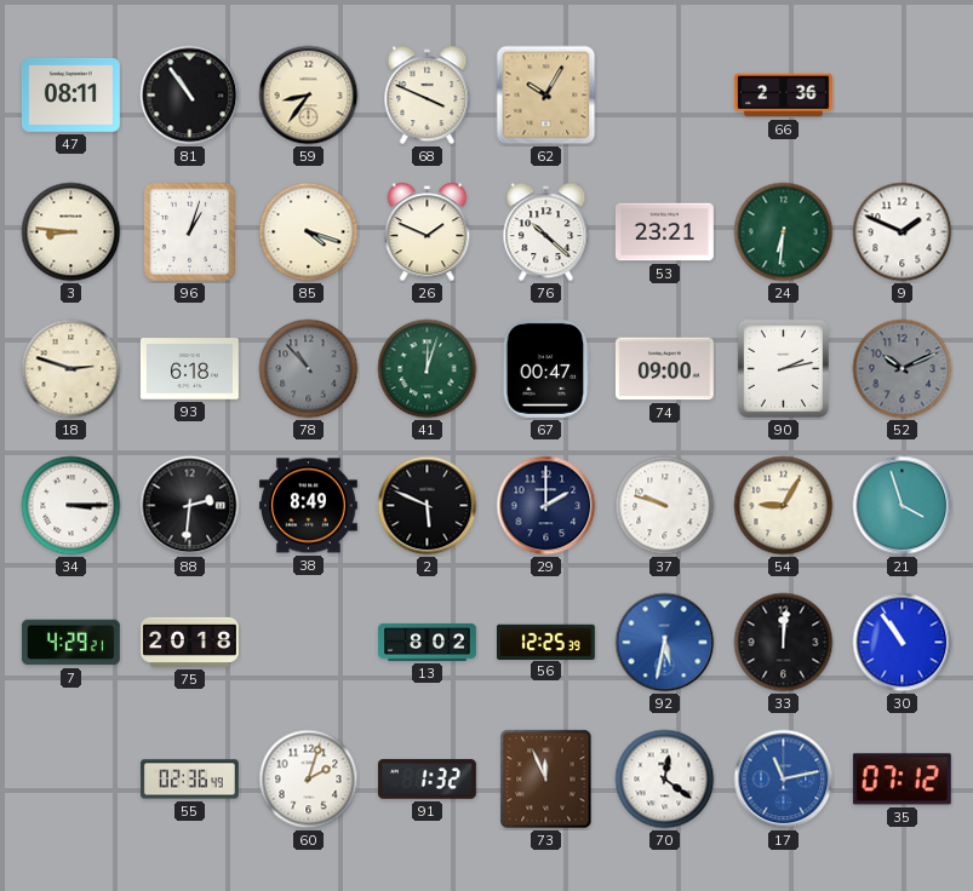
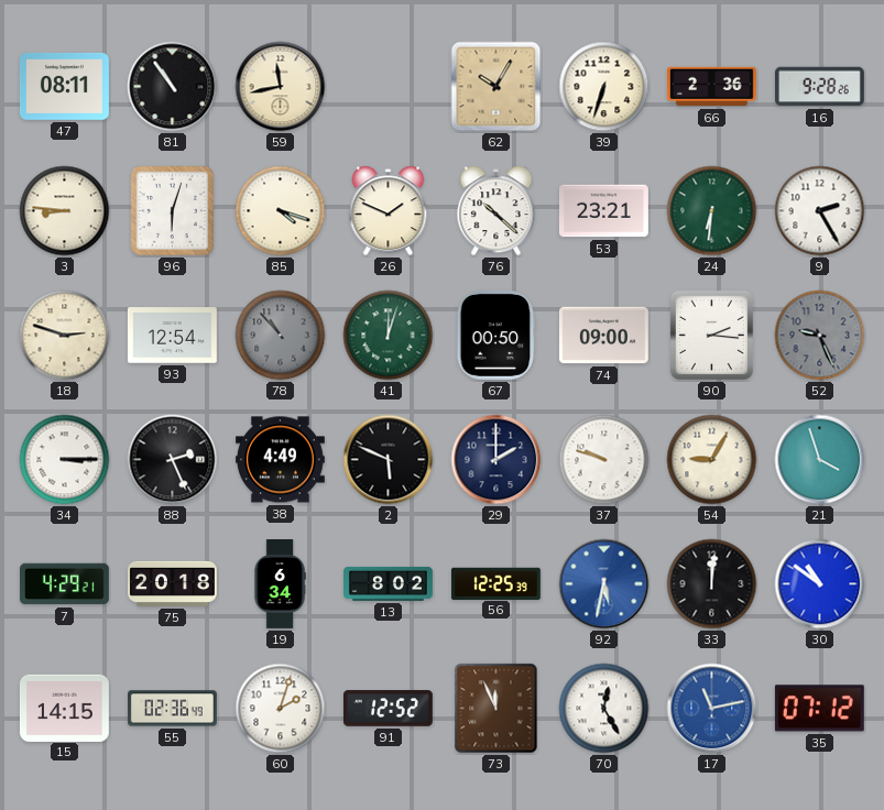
59: 8:36 -> 11:43 (281, 87)
68: 3:49 -> none (428, 96)
39: none -> 6:33 (604, 87)
16: none -> 9:28 (819, 87)
96: 1:03 -> 6:03 (172, 210)
9: 1:49 -> 2:25 (820, 211)
93: 6:18 -> 12:54 (172, 336)
67: 00:47 -> 00:50 (496, 335)
90: 2:13 -> 2:16 (711, 335)
52: 10:11 -> 9:26 (820, 336)
88: 2:31 -> 2:26 (173, 460)
38: 8:49 -> 4:49 (280, 460)
19: none -> 6:34 (280, 584)
30: 10:54 -> 10:51 (820, 584)
15: none -> 14:15 (64, 708)
91: 1:32 -> 12:52 (388, 709)
70: 12:21 -> 12:25 (604, 709)
